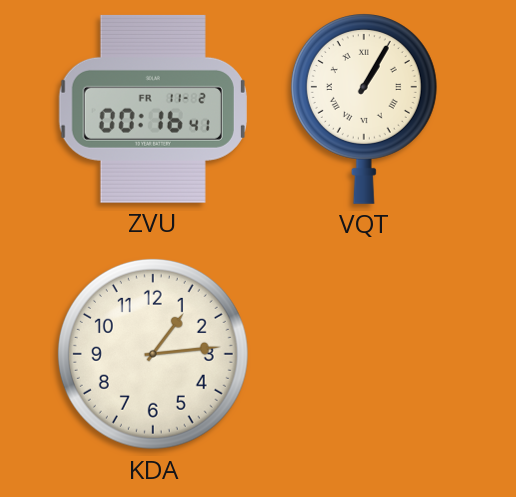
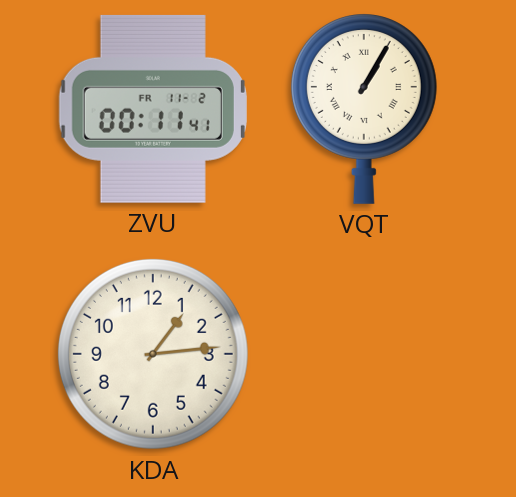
ZVU: 00:16 -> 00:11 (153, 109)
